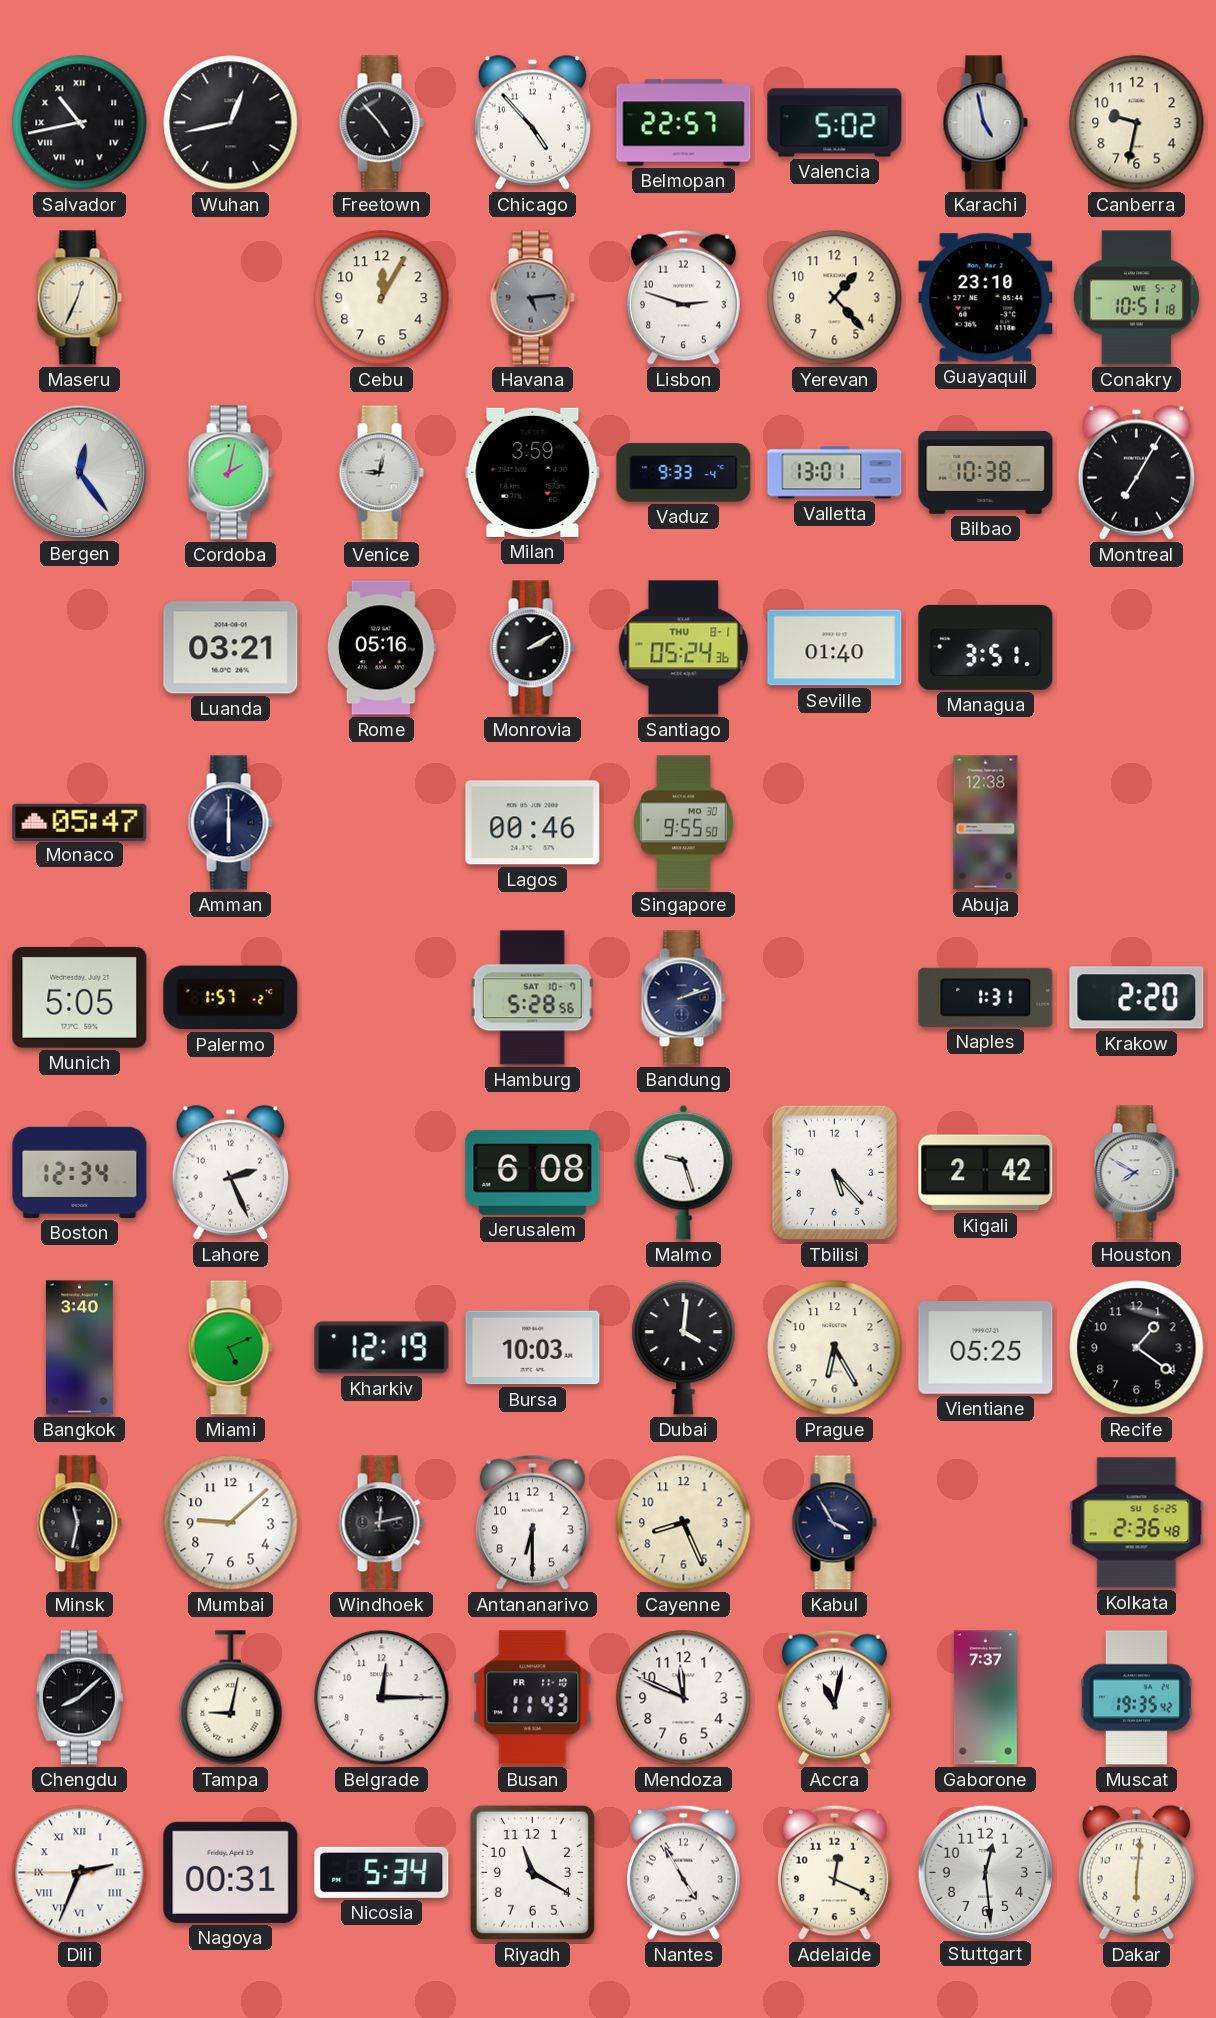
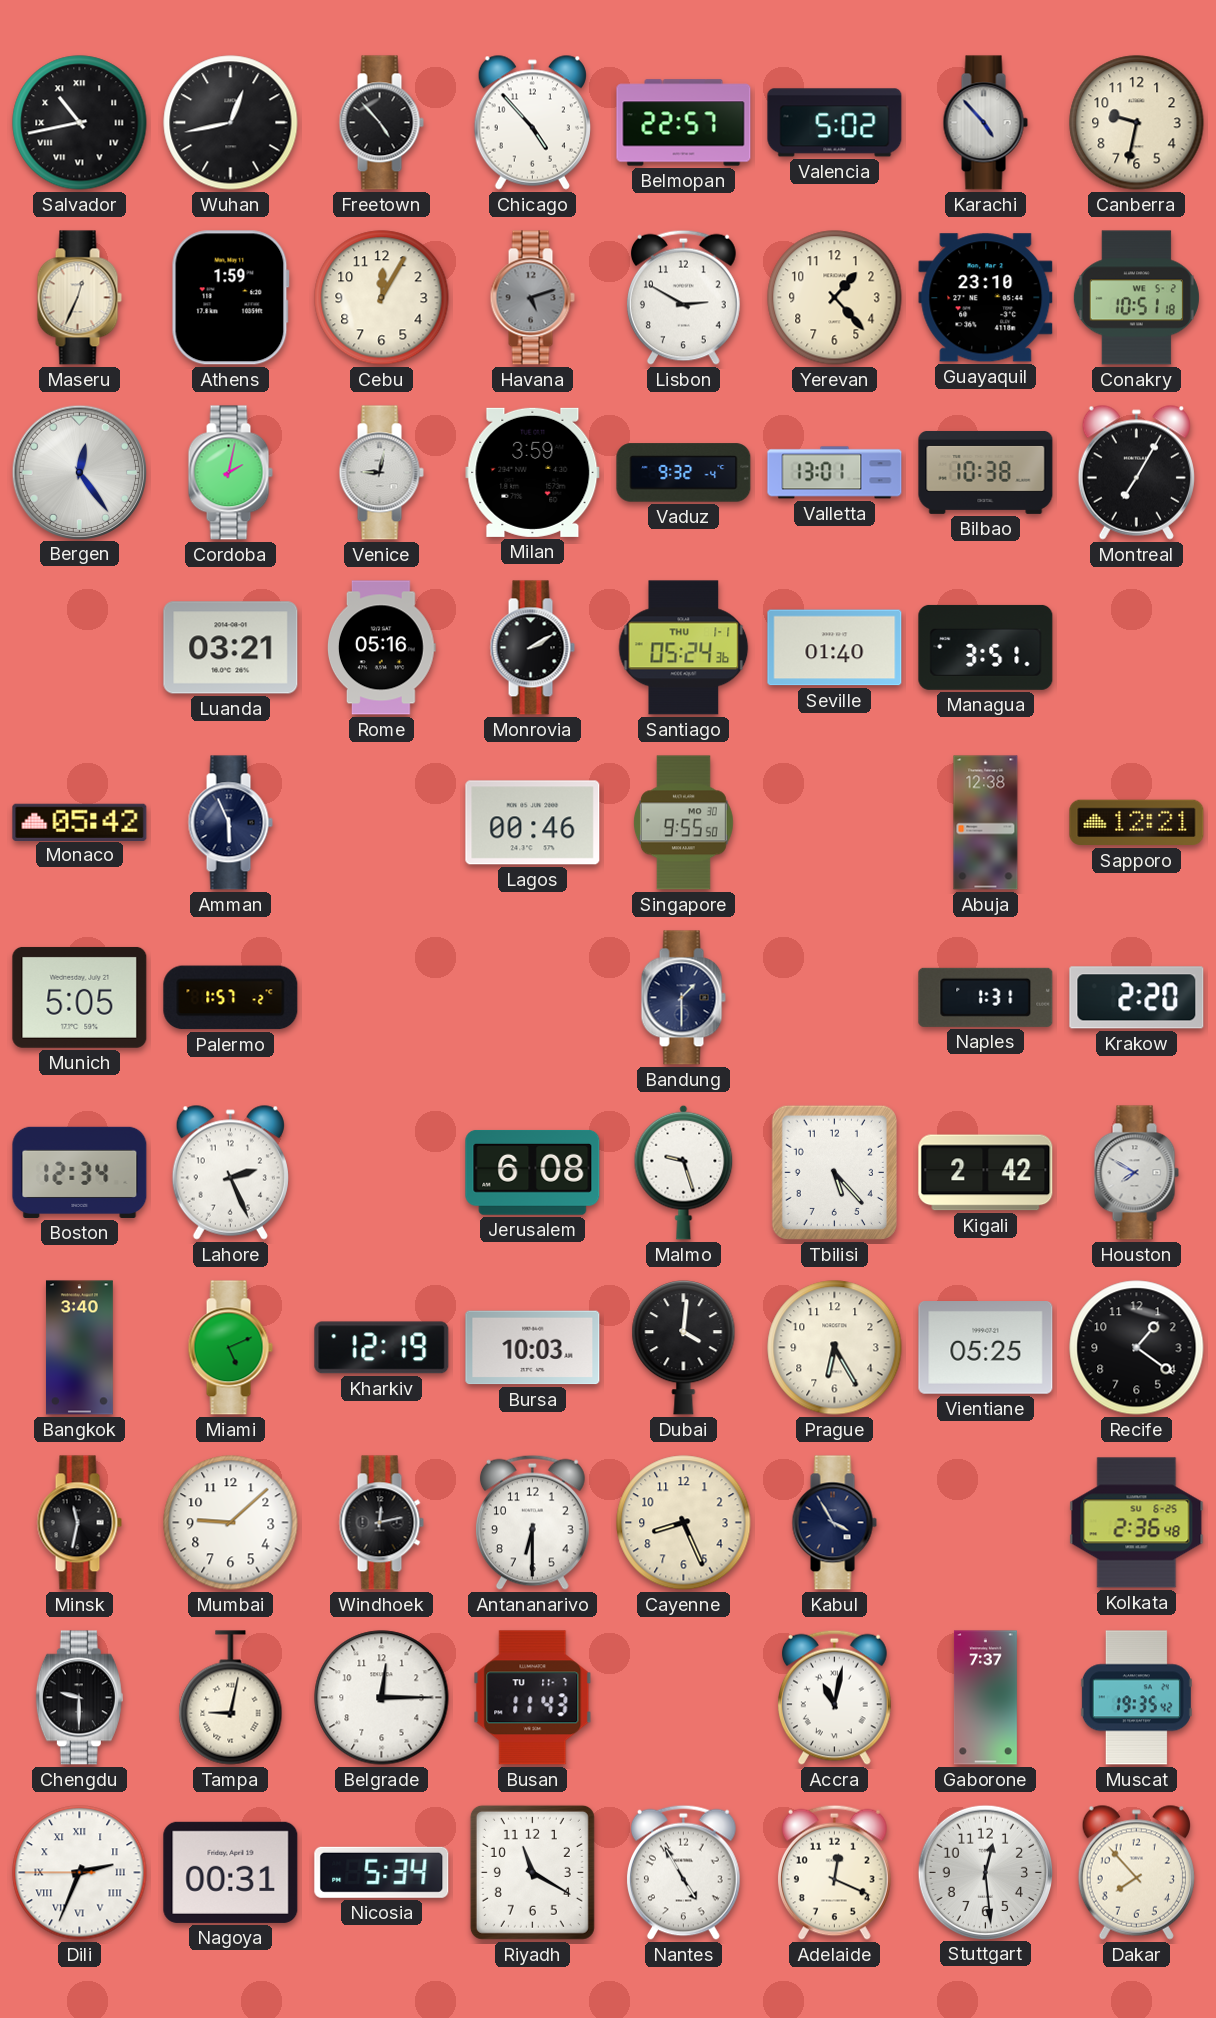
Karachi: 4:58 -> 4:53 (985, 123)
Athens: none -> 1:59 (230, 298)
Havana: 5:14 -> 5:12 (532, 298)
Lisbon: 2:48 -> 2:50 (683, 297)
Vaduz: 9:33 -> 9:32 (684, 473)
Santiago date: THU 8-1 -> THU 1-1 (684, 648)
Monaco: 05:47 -> 05:42 (80, 822)
Amman: 6:00 -> 5:56 (230, 823)
Sapporo: none -> 12:21 (1137, 823)
Hamburg: 5:28 -> none (532, 998)
Bandung: 2:12 -> 1:30 (683, 998)
Chengdu: 8:08 -> 9:30 (79, 1698)
Busan date: FR 11-10 -> TU 11-7 (533, 1698)
Mendoza: 11:49 -> none (684, 1698)
Dakar: 6:01 -> 7:53 (1136, 1872)
